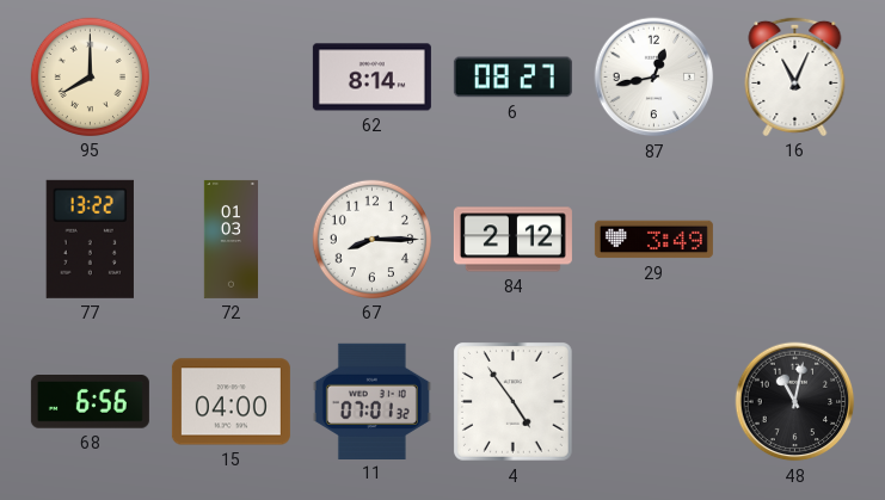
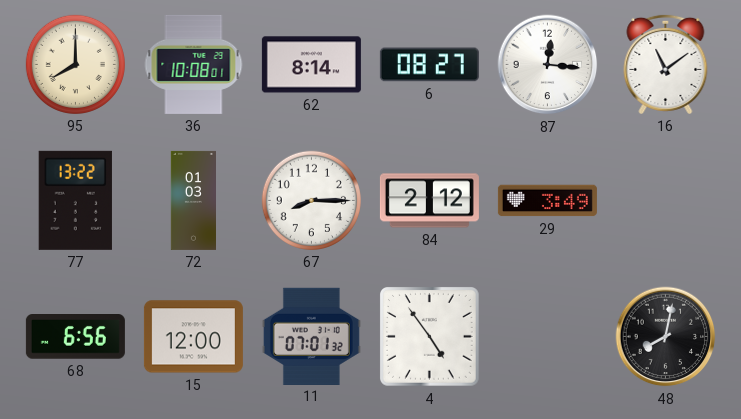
36: none -> 10:08 (194, 64)
87: 12:43 -> 12:16 (548, 65)
16: 11:04 -> 11:09 (666, 64)
15: 04:00 -> 12:00 (193, 337)
48: 11:02 -> 8:02 (666, 337)
